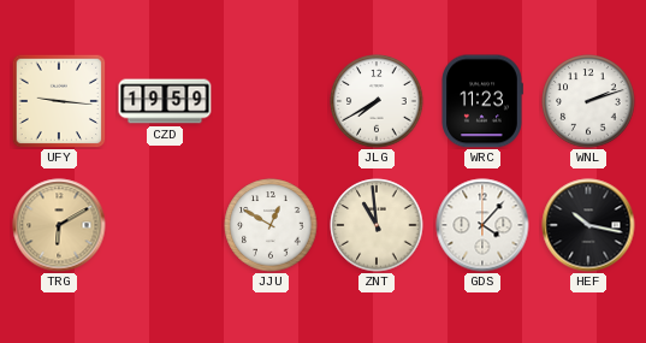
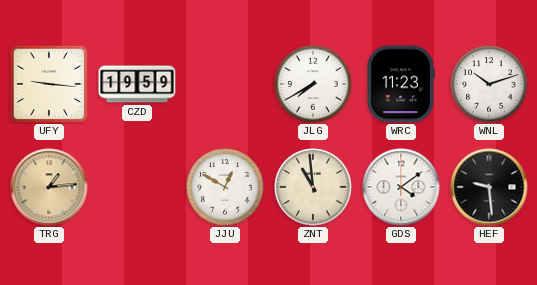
WNL: 2:12 -> 10:12 (489, 84)
TRG: 6:10 -> 1:14 (49, 187)
GDS: 4:07 -> 4:09 (401, 187)
HEF: 10:17 -> 9:29 (489, 187)
